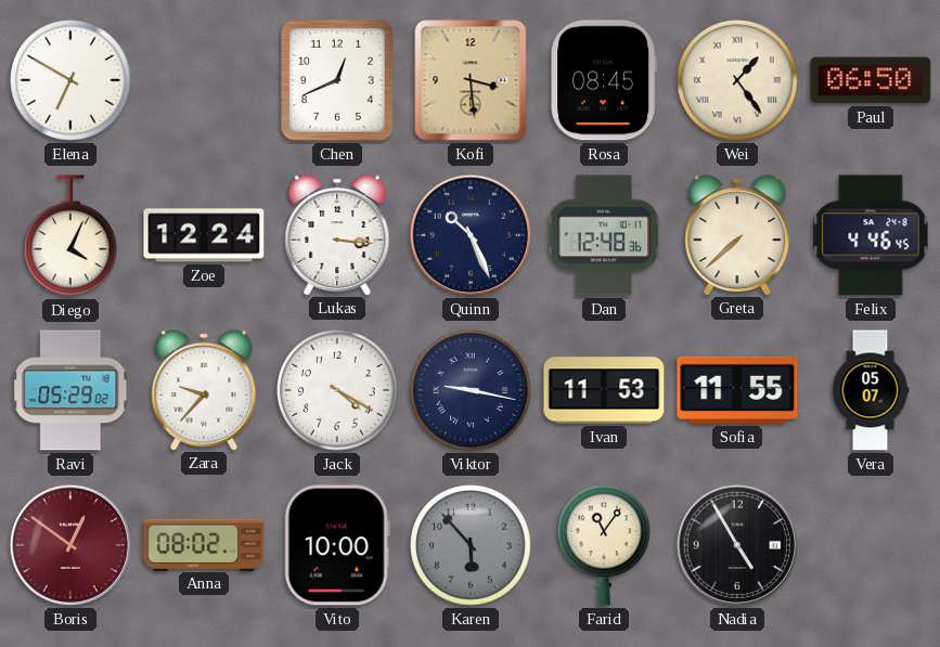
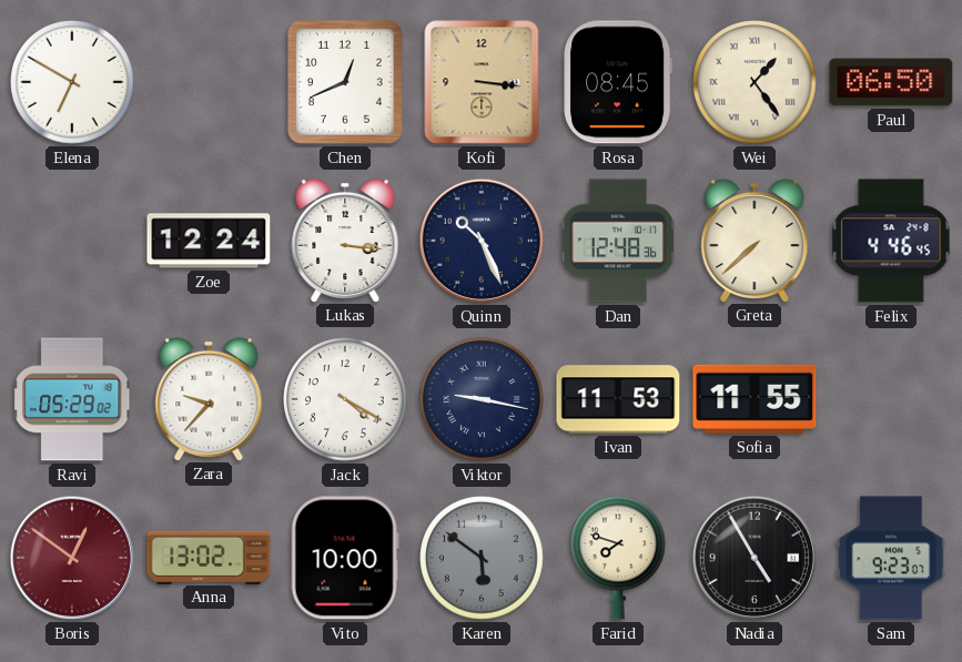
Kofi: 3:29 -> 3:16 (482, 82)
Diego: 4:04 -> none (72, 236)
Vera: 05:07 -> none (871, 390)
Anna: 08:02 -> 13:02 (209, 557)
Karen: 5:53 -> 5:51 (482, 558)
Farid: 11:06 -> 7:48 (619, 558)
Sam: none -> 9:23 (891, 558)
